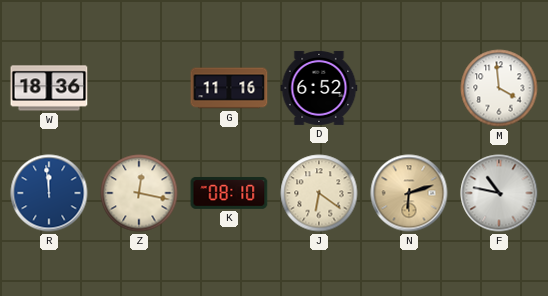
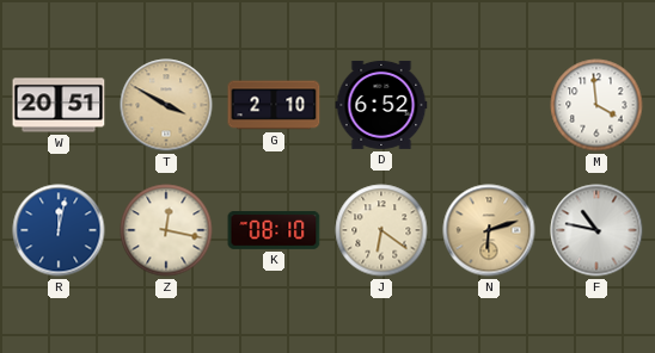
W: 18:36 -> 20:51 (59, 105)
T: none -> 3:50 (166, 105)
G: 11:16 -> 2:10 (274, 105)
R: 11:59 -> 12:02 (59, 230)
